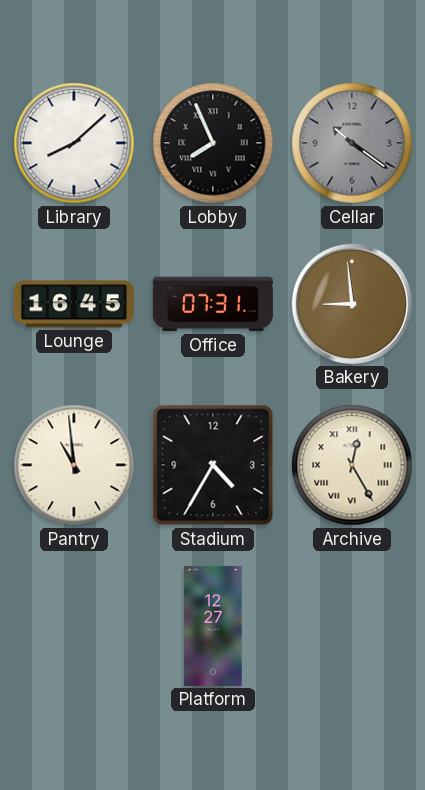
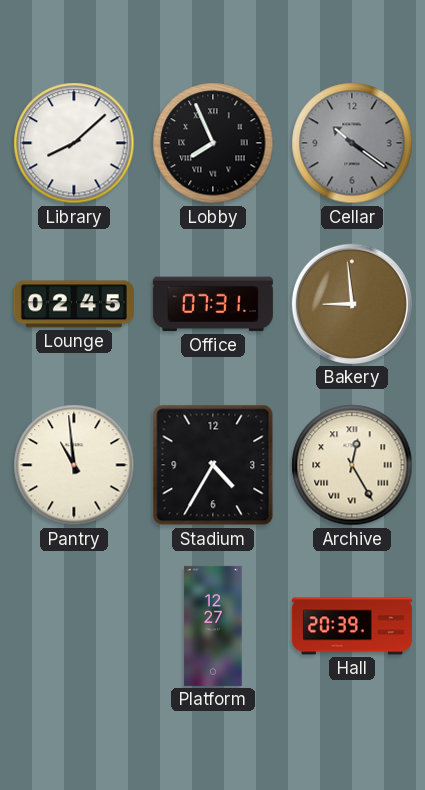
Lounge: 16:45 -> 02:45 (74, 304)
Hall: none -> 20:39 (352, 626)
